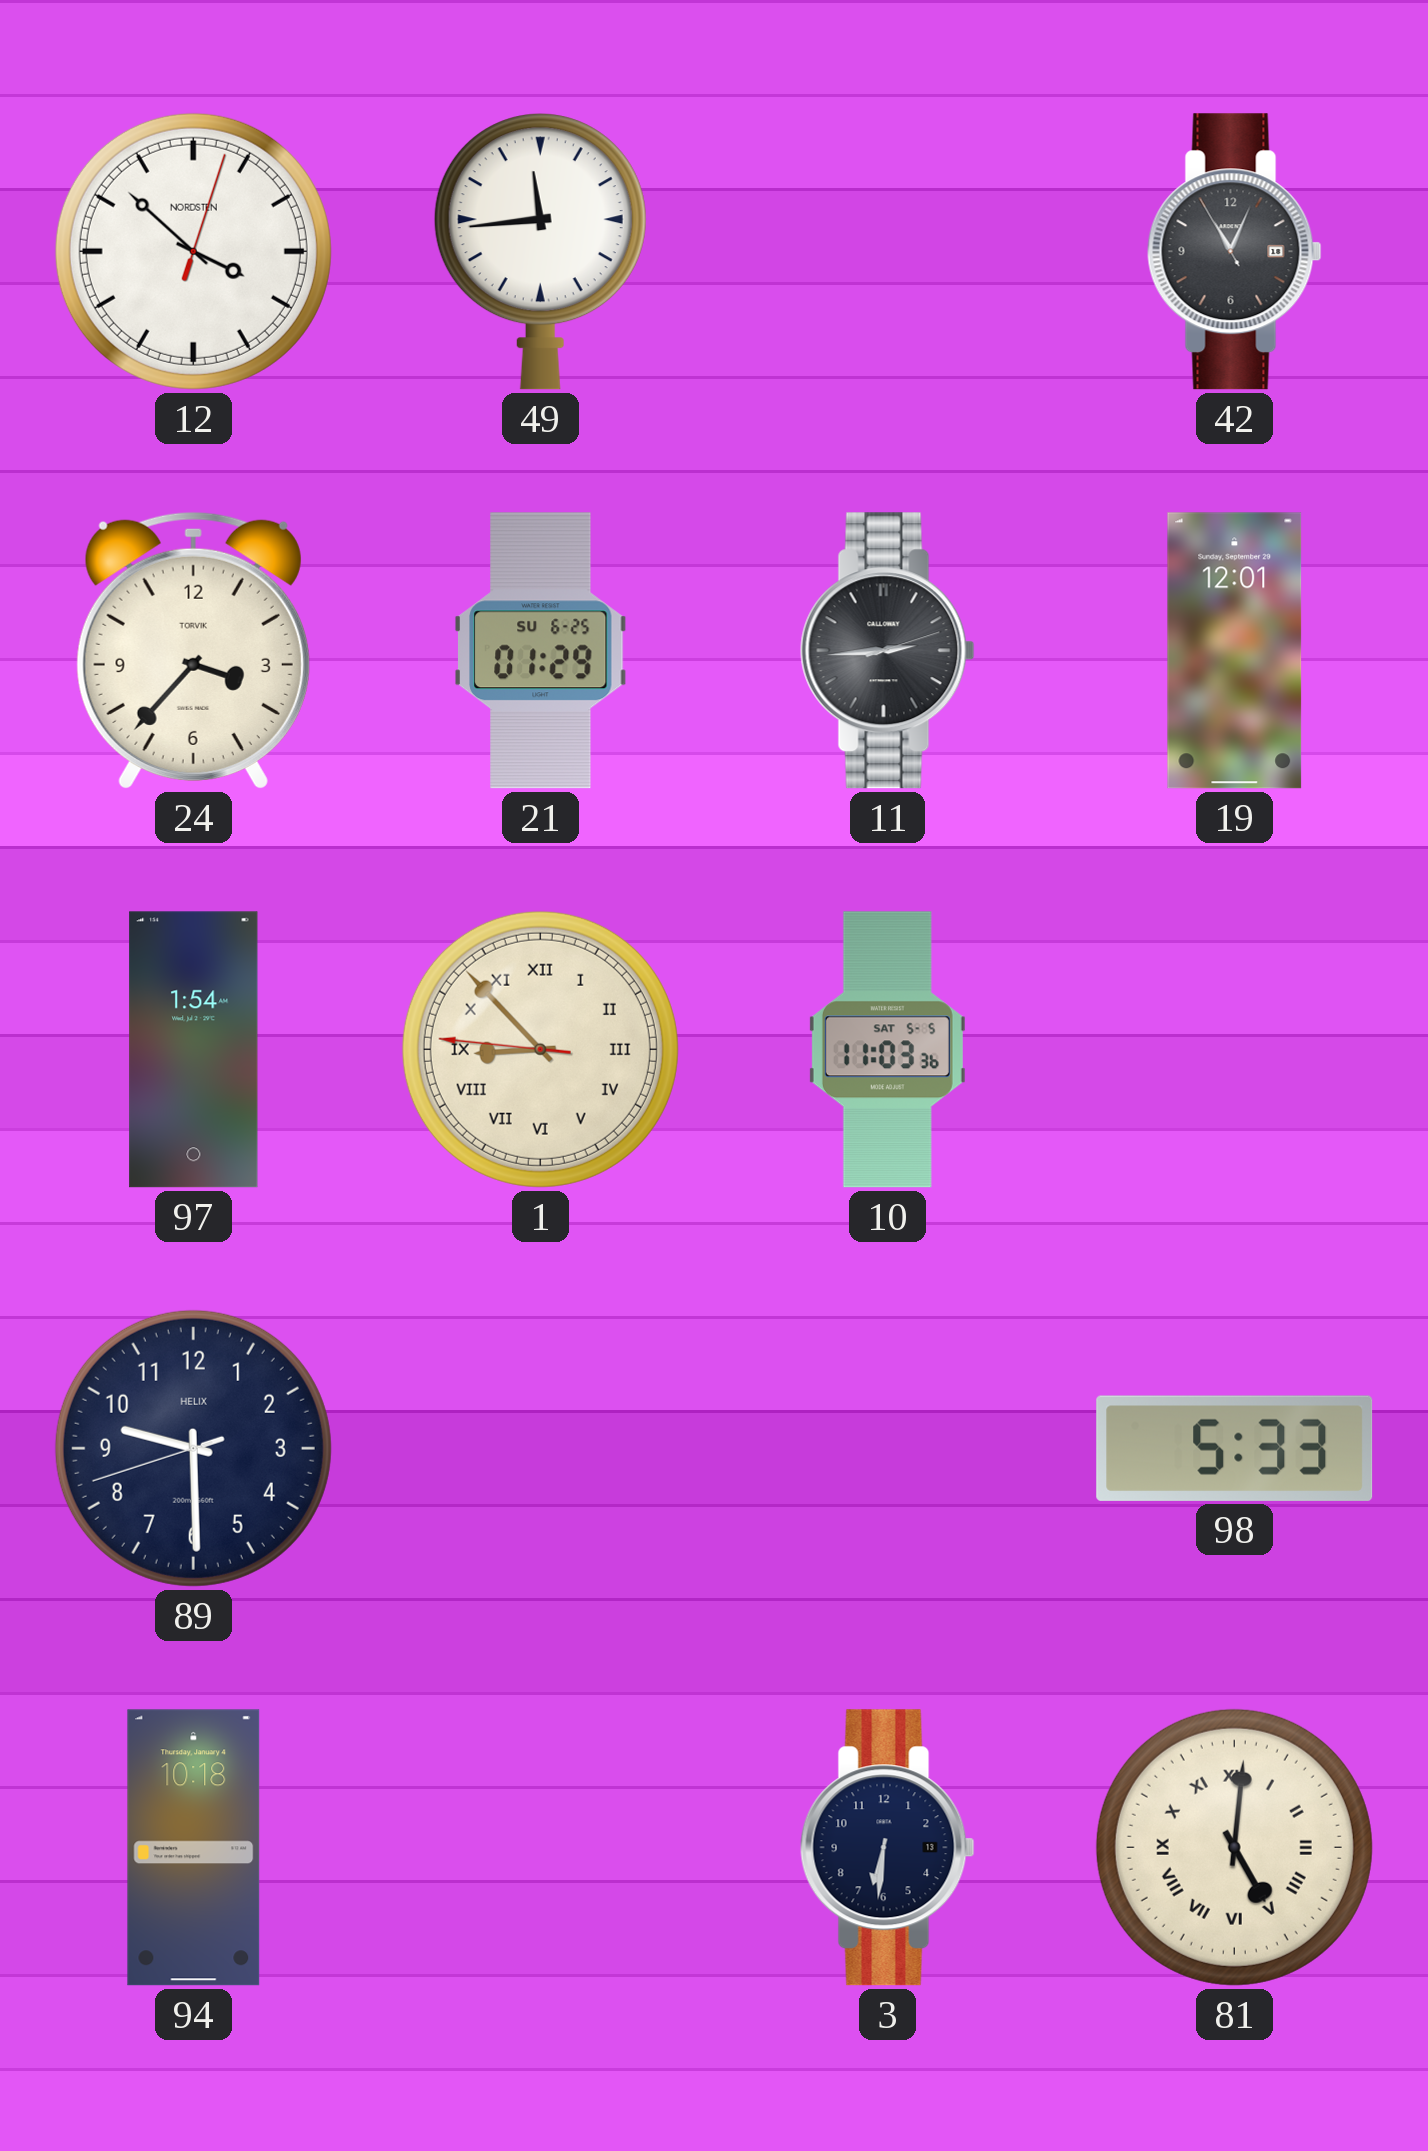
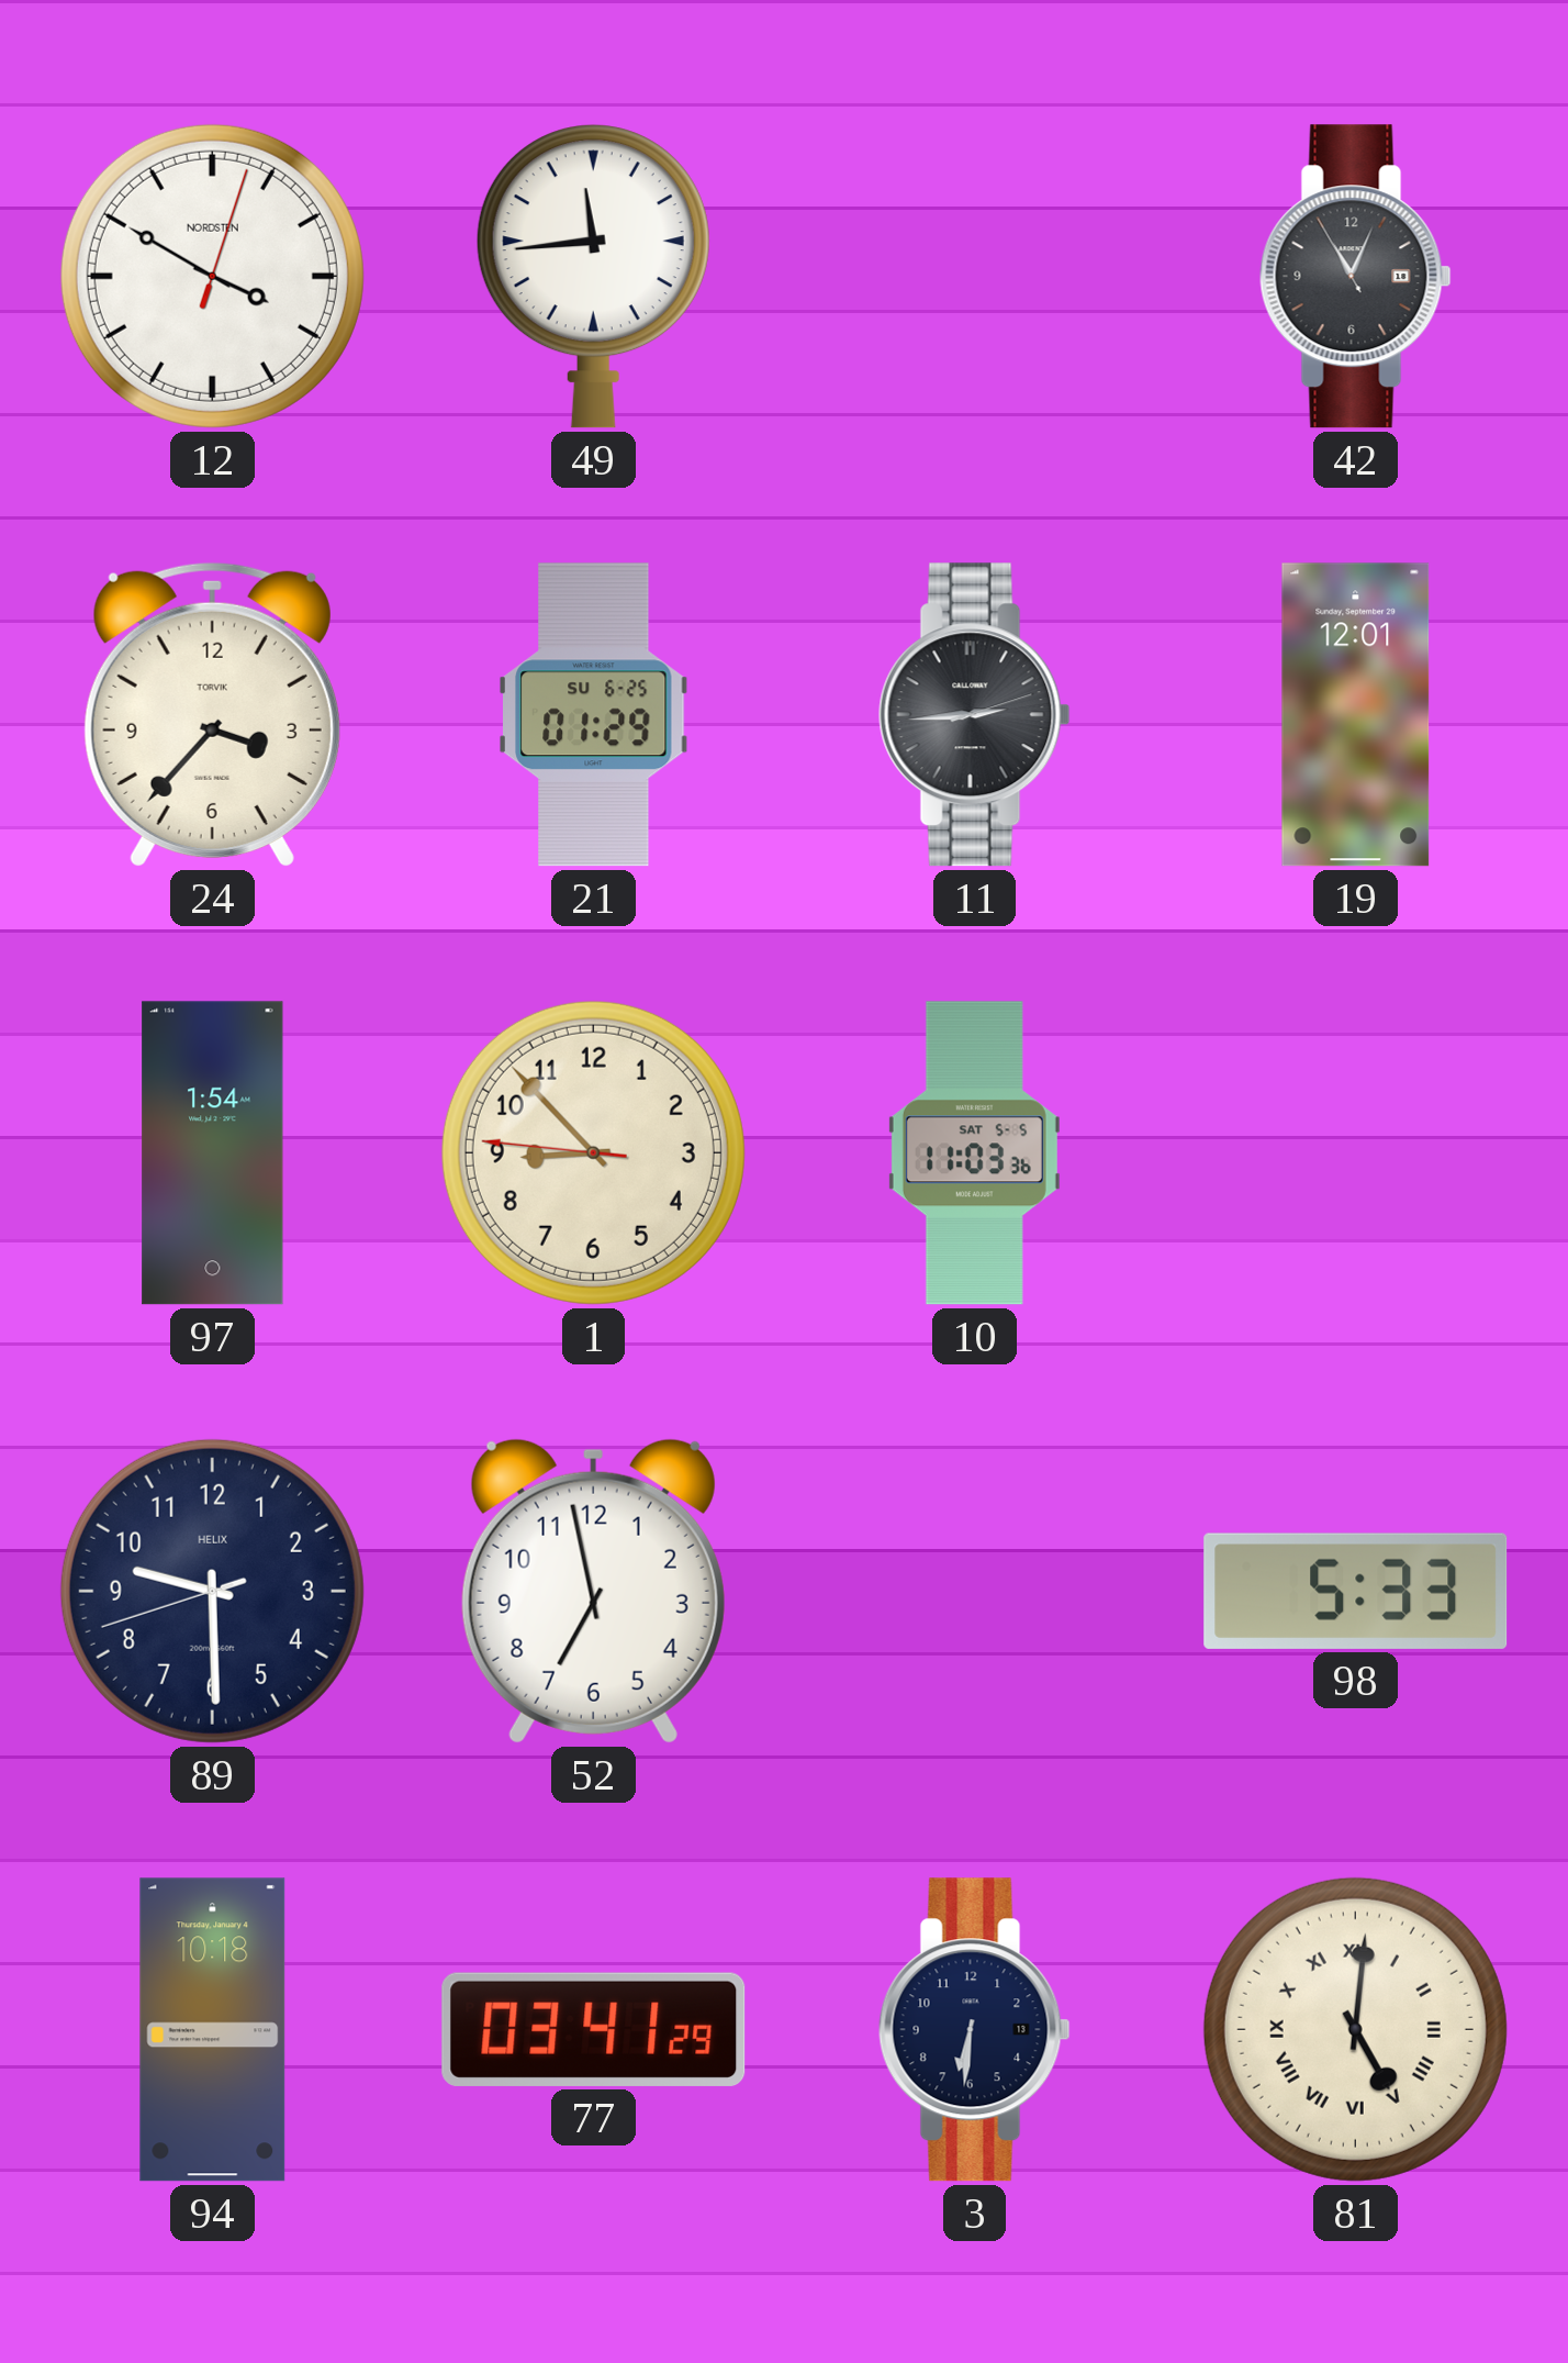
12: 3:52 -> 3:50 (212, 276)
1 numerals: Roman -> Arabic (593, 1152)
52: none -> 6:58 (593, 1591)
77: none -> 03:41 (594, 2029)
